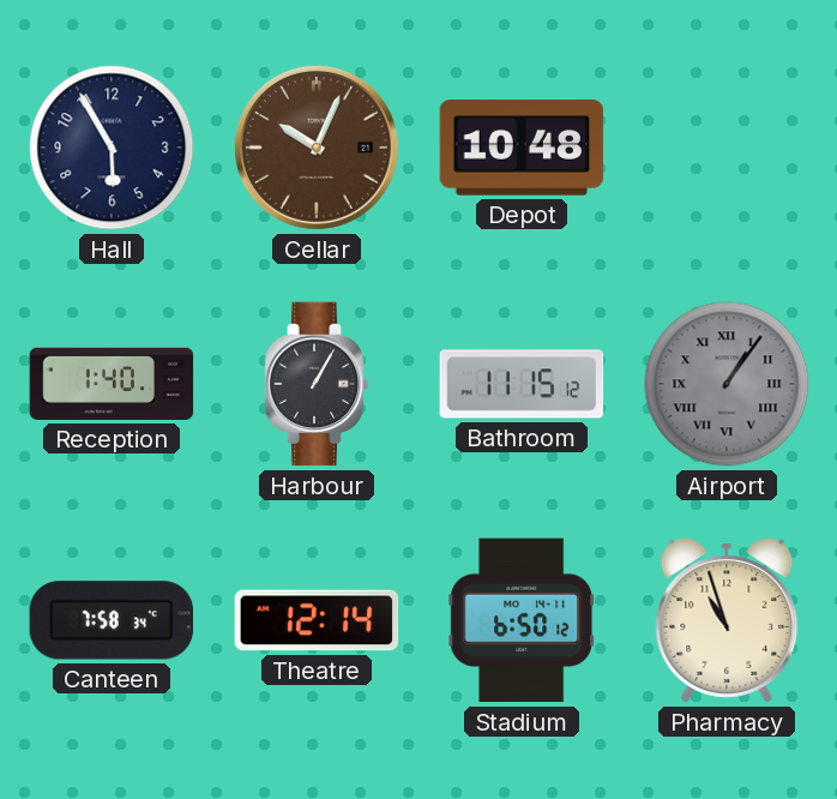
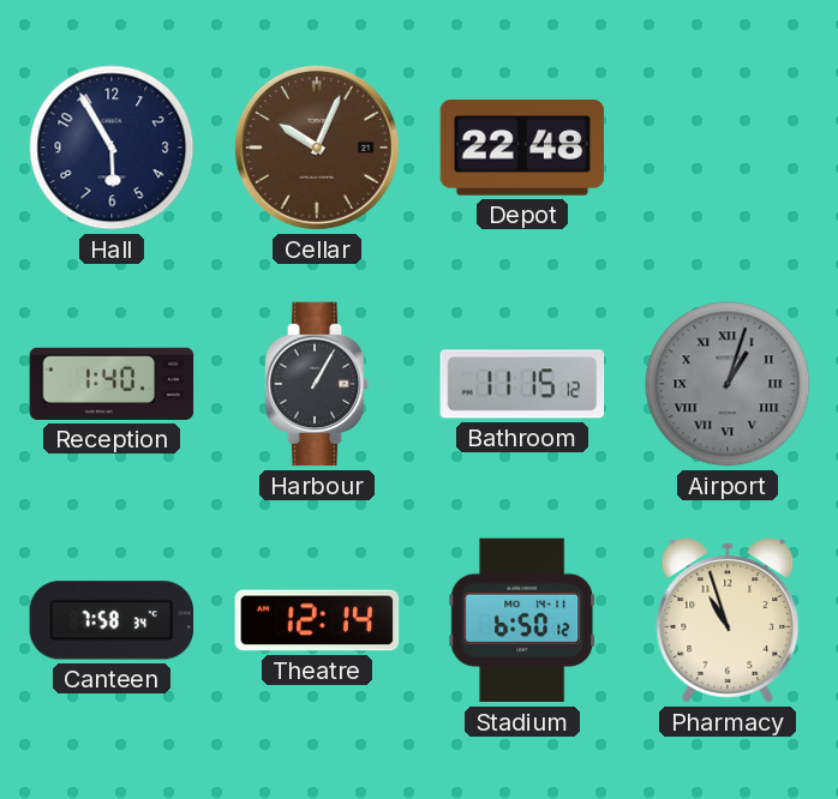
Depot: 10:48 -> 22:48 (522, 148)
Airport: 1:06 -> 1:03 (728, 384)
